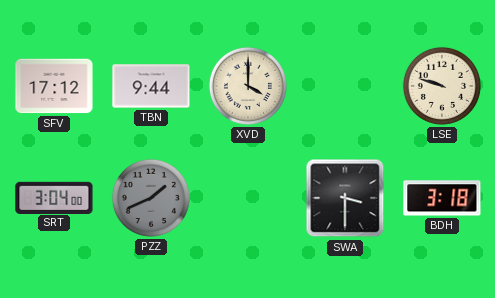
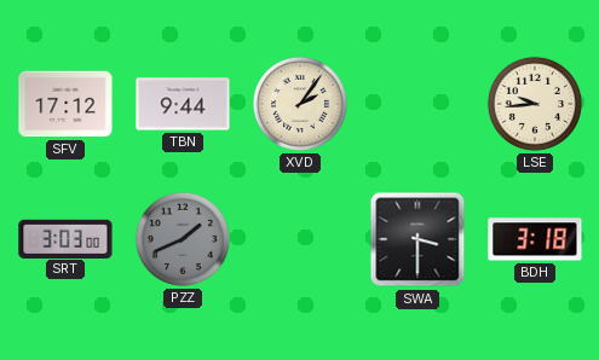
XVD: 4:00 -> 2:06 (300, 104)
LSE: 9:48 -> 9:44 (535, 104)
SRT: 3:04 -> 3:03 (65, 238)
